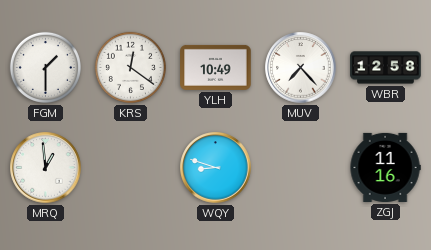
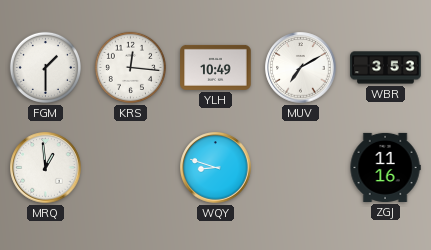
KRS: 12:21 -> 12:16 (130, 67)
MUV: 7:23 -> 7:10 (301, 68)
WBR: 12:58 -> 3:53 (386, 68)
